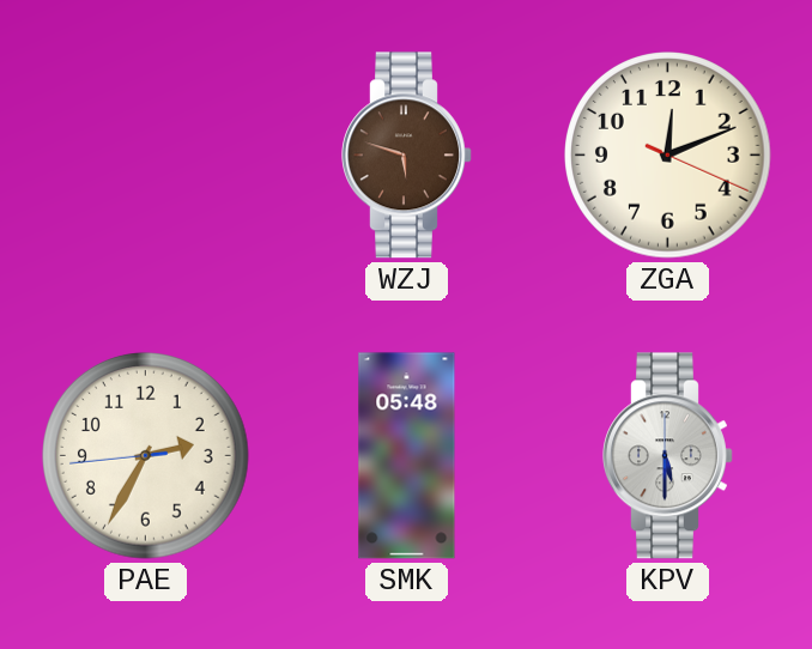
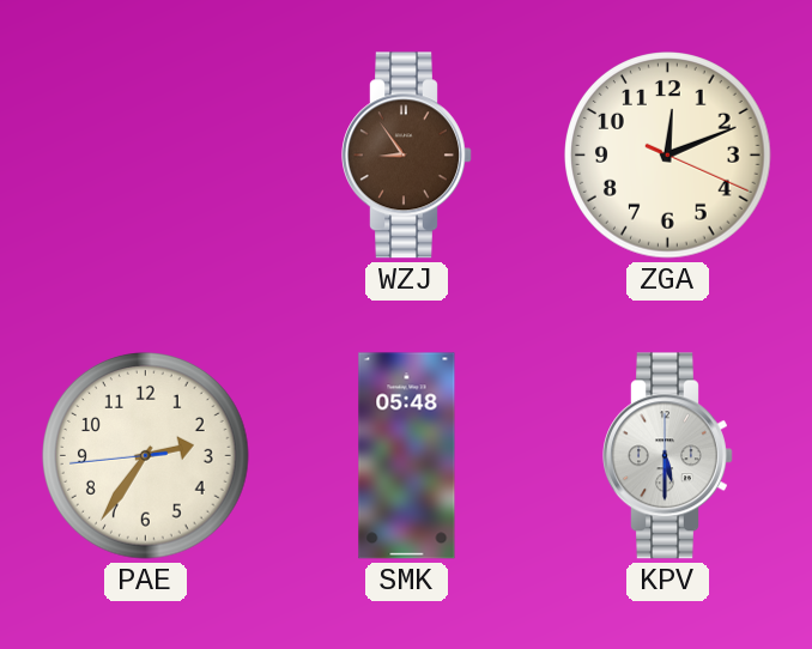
WZJ: 5:48 -> 8:54 (407, 156)
PAE: 2:34 -> 2:35 (146, 456)
